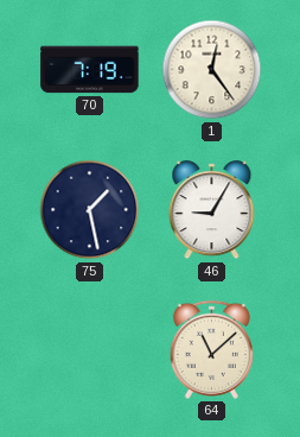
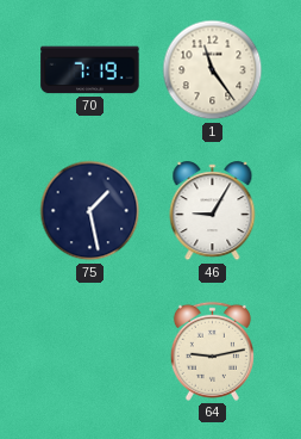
1: 12:24 -> 11:24 (213, 70)
64: 11:08 -> 9:13 (212, 351)
